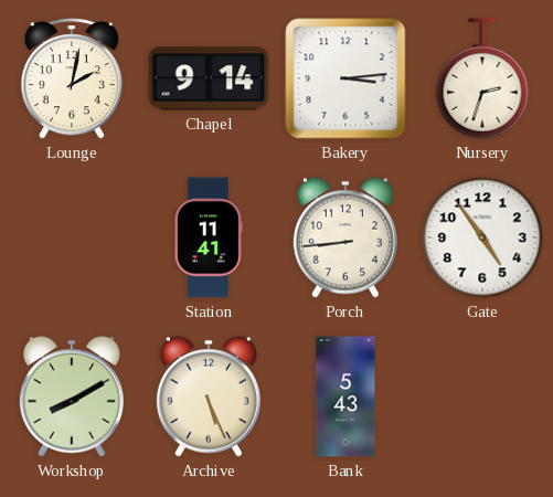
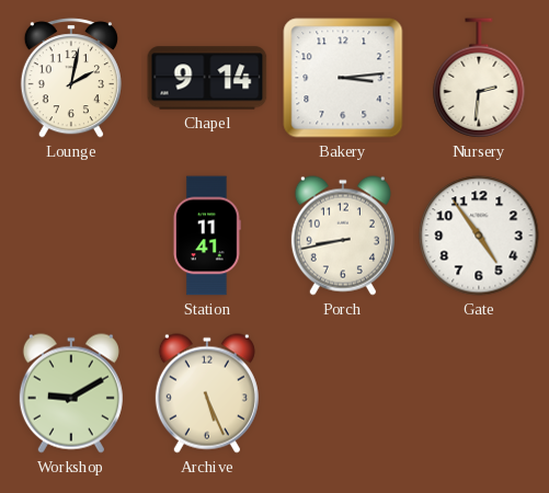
Nursery: 2:33 -> 2:31 (479, 78)
Porch: 8:44 -> 8:43 (343, 236)
Workshop: 8:10 -> 9:10 (71, 393)
Bank: 5:43 -> none (345, 396)
